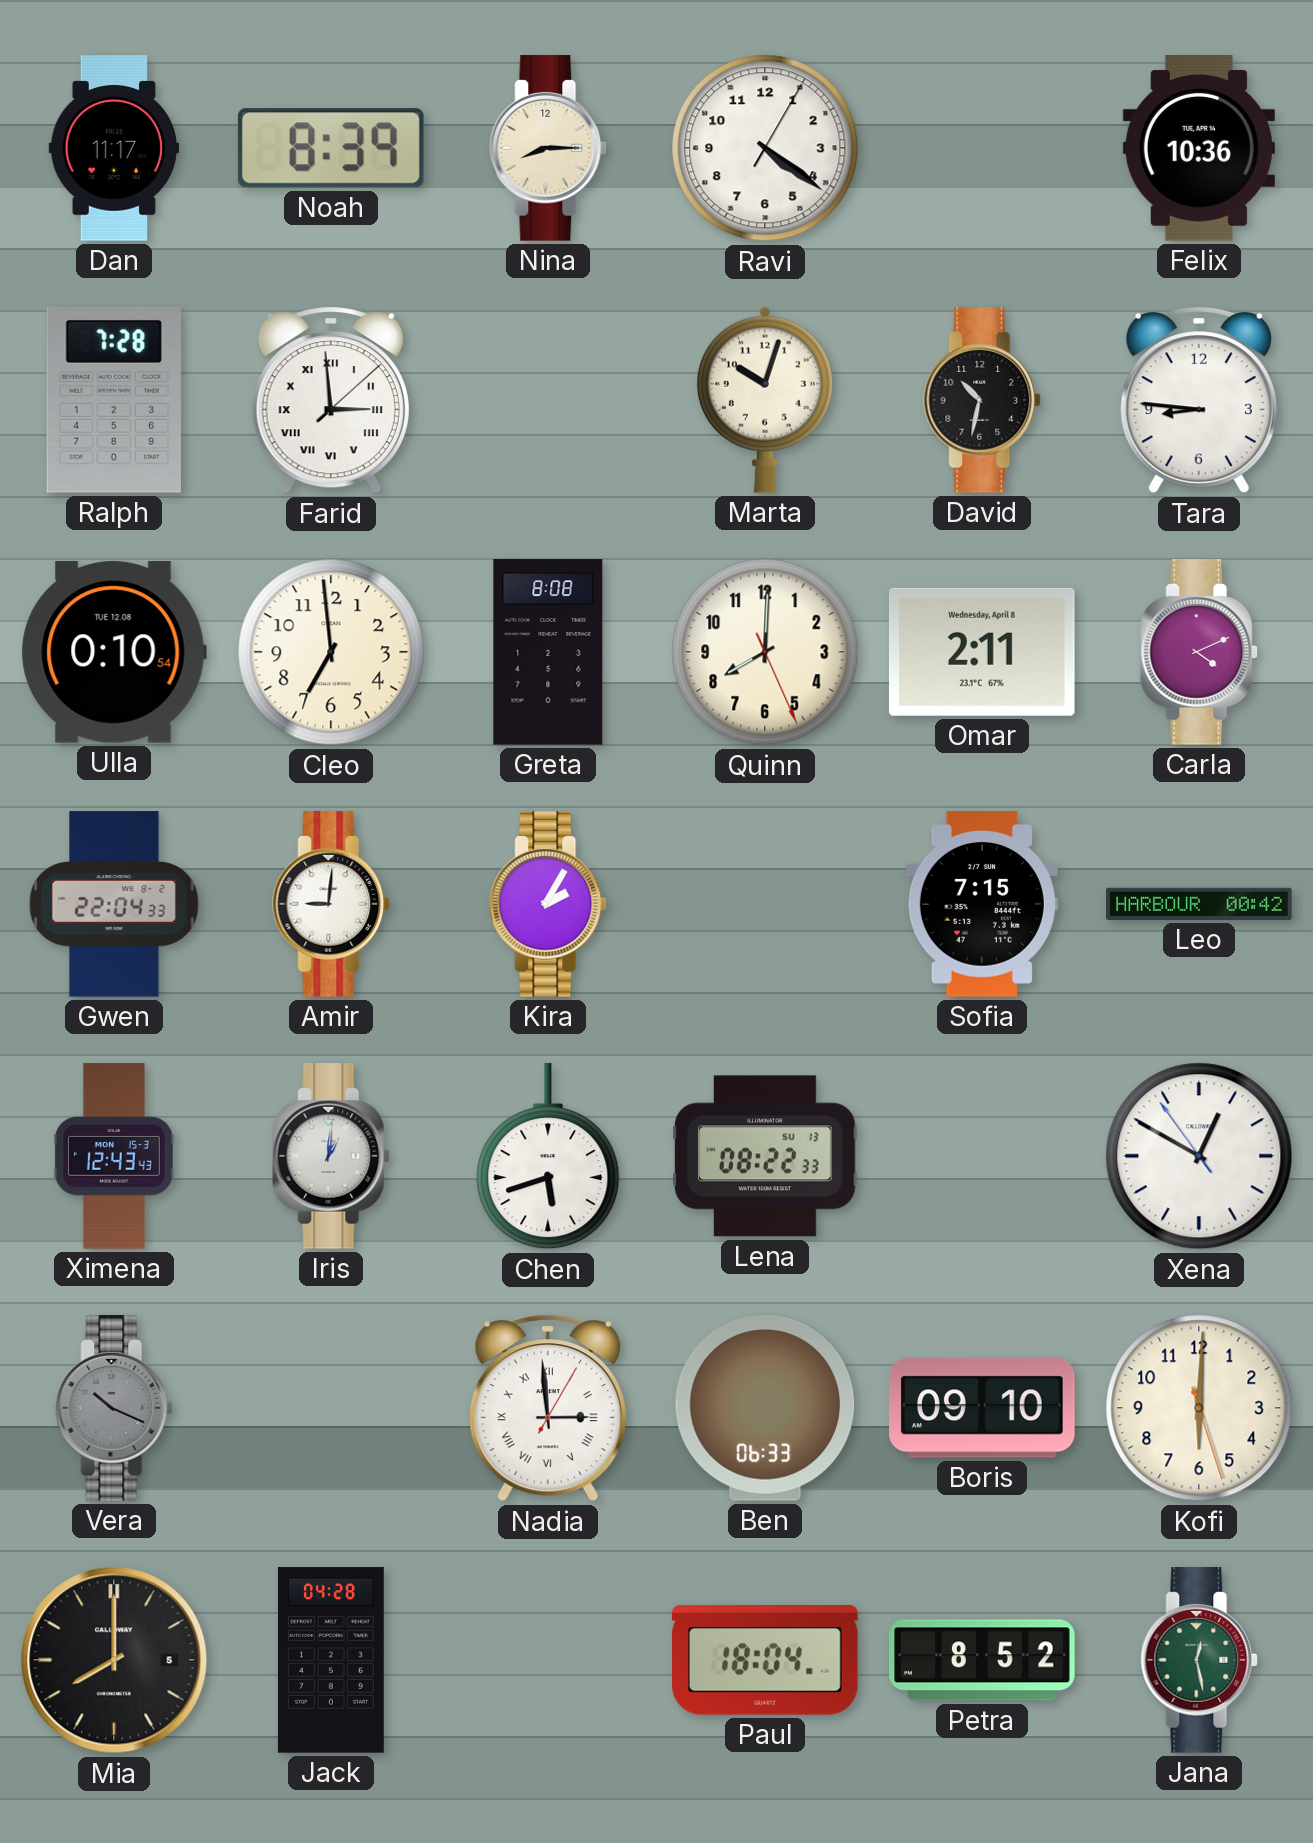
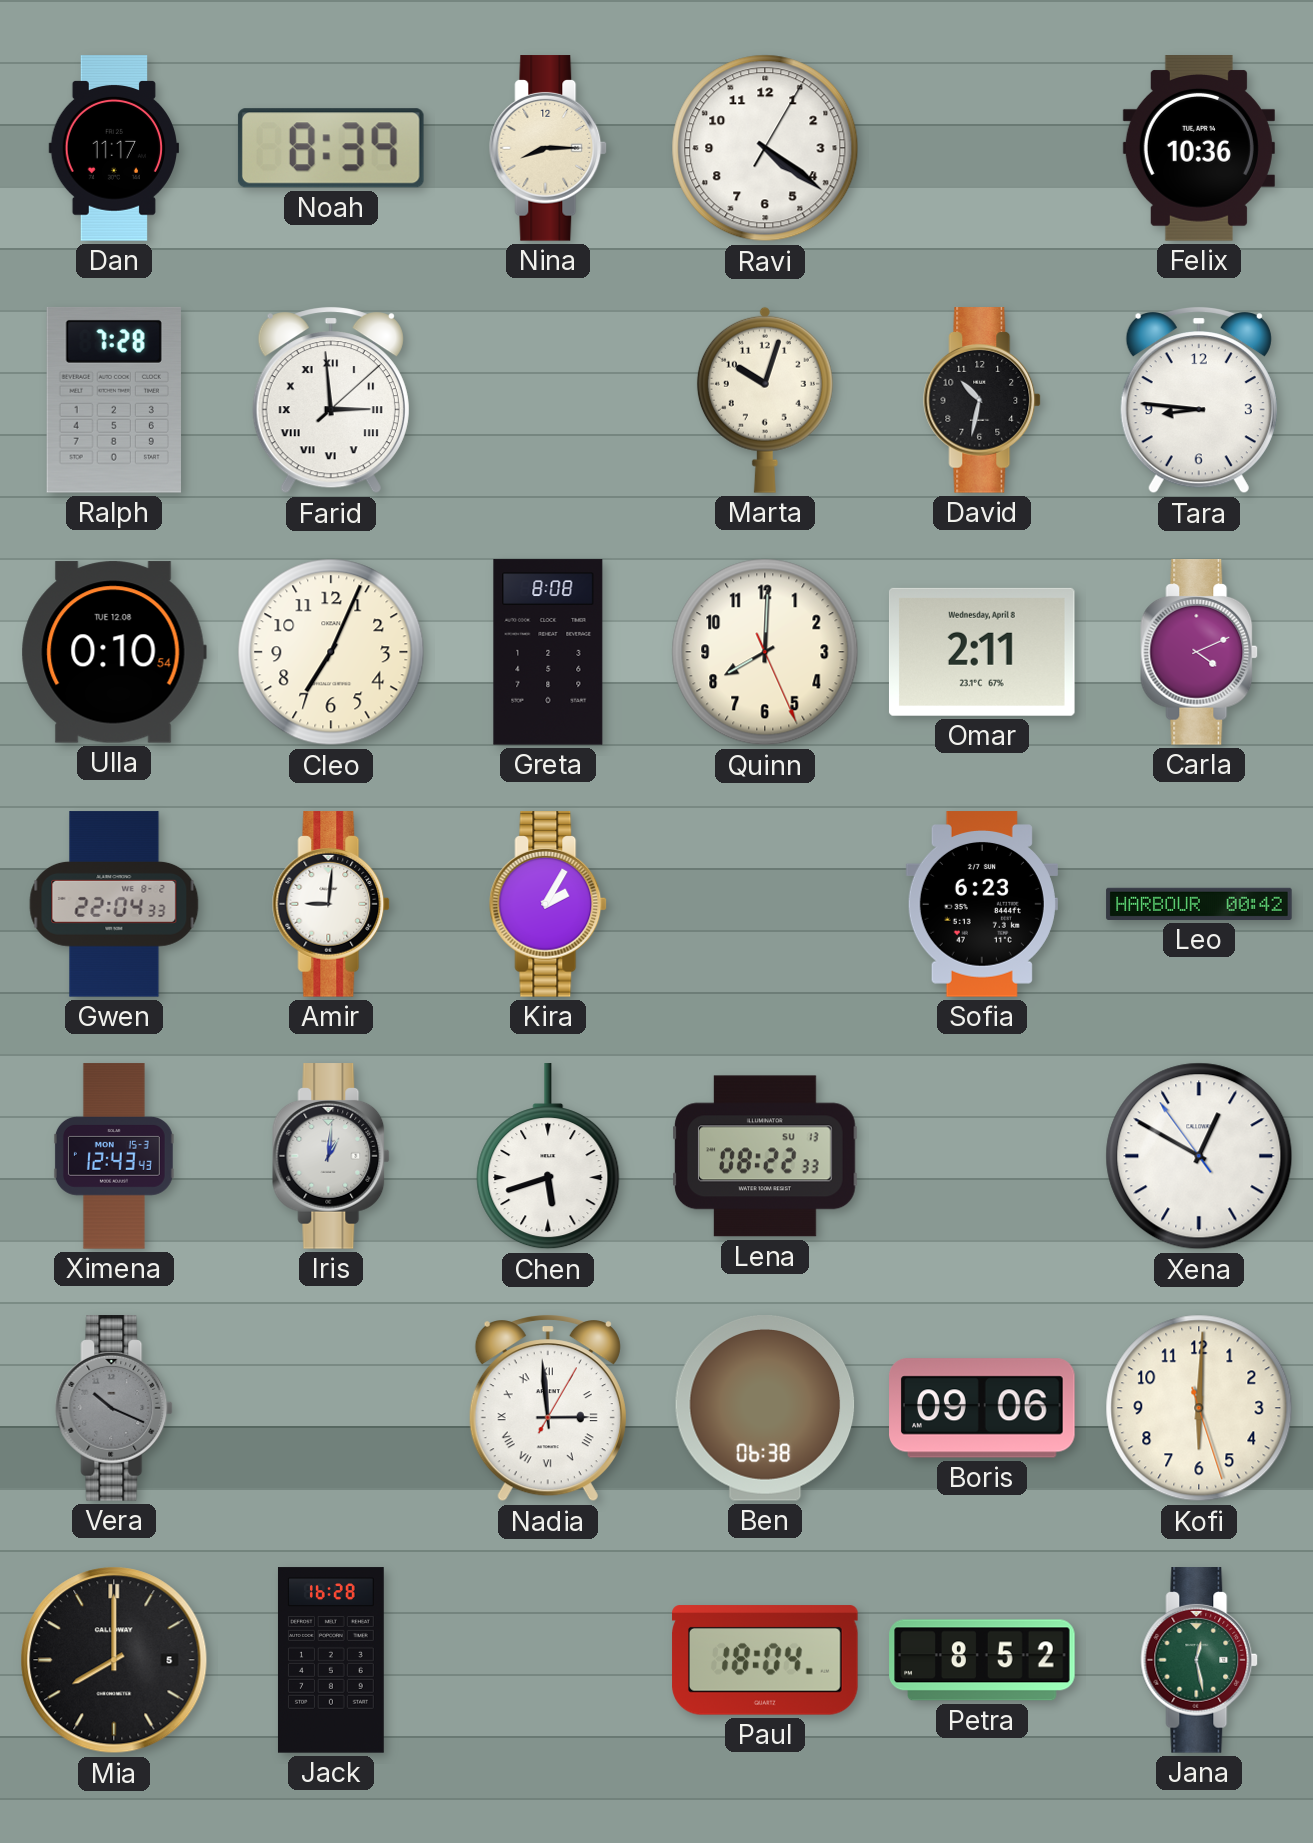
Cleo: 6:59 -> 7:04 (331, 652)
Sofia: 7:15 -> 6:23 (982, 904)
Ben: 06:33 -> 06:38 (765, 1409)
Boris: 09:10 -> 09:06 (982, 1408)
Jack: 04:28 -> 16:28 (331, 1660)
